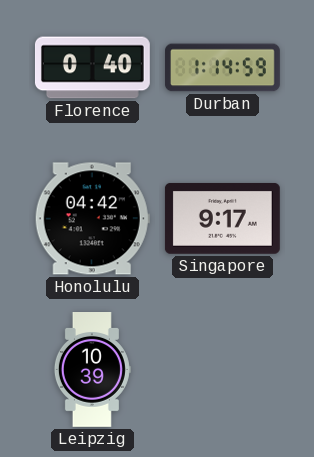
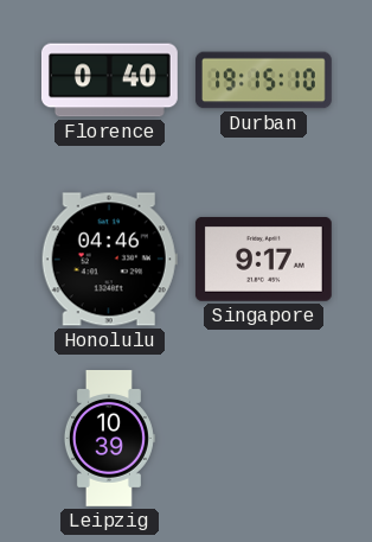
Durban: 1:14 -> 19:15 (264, 81)
Honolulu: 04:42 -> 04:46 (109, 260)
